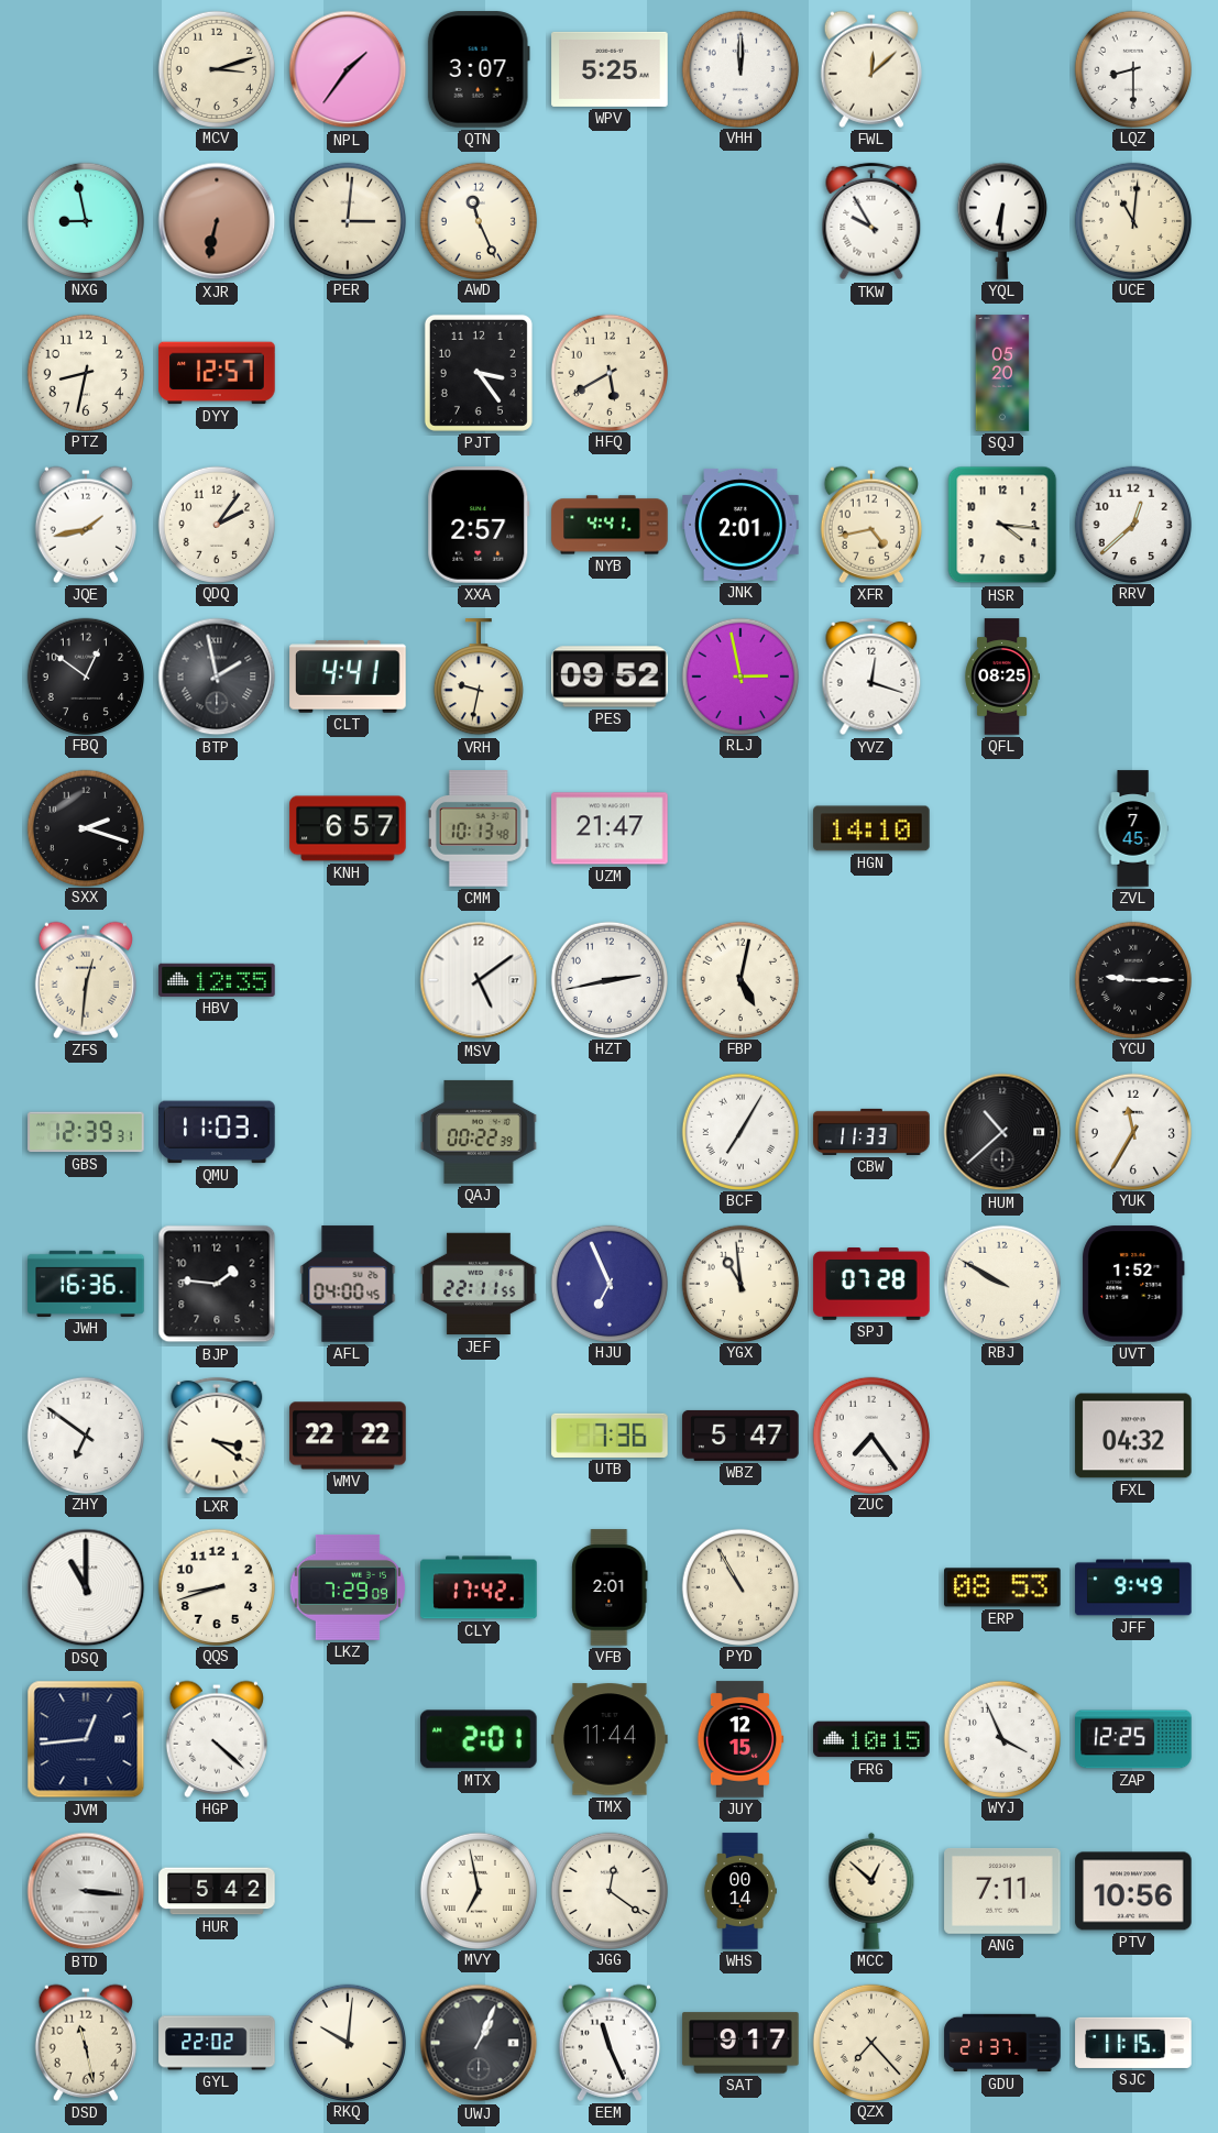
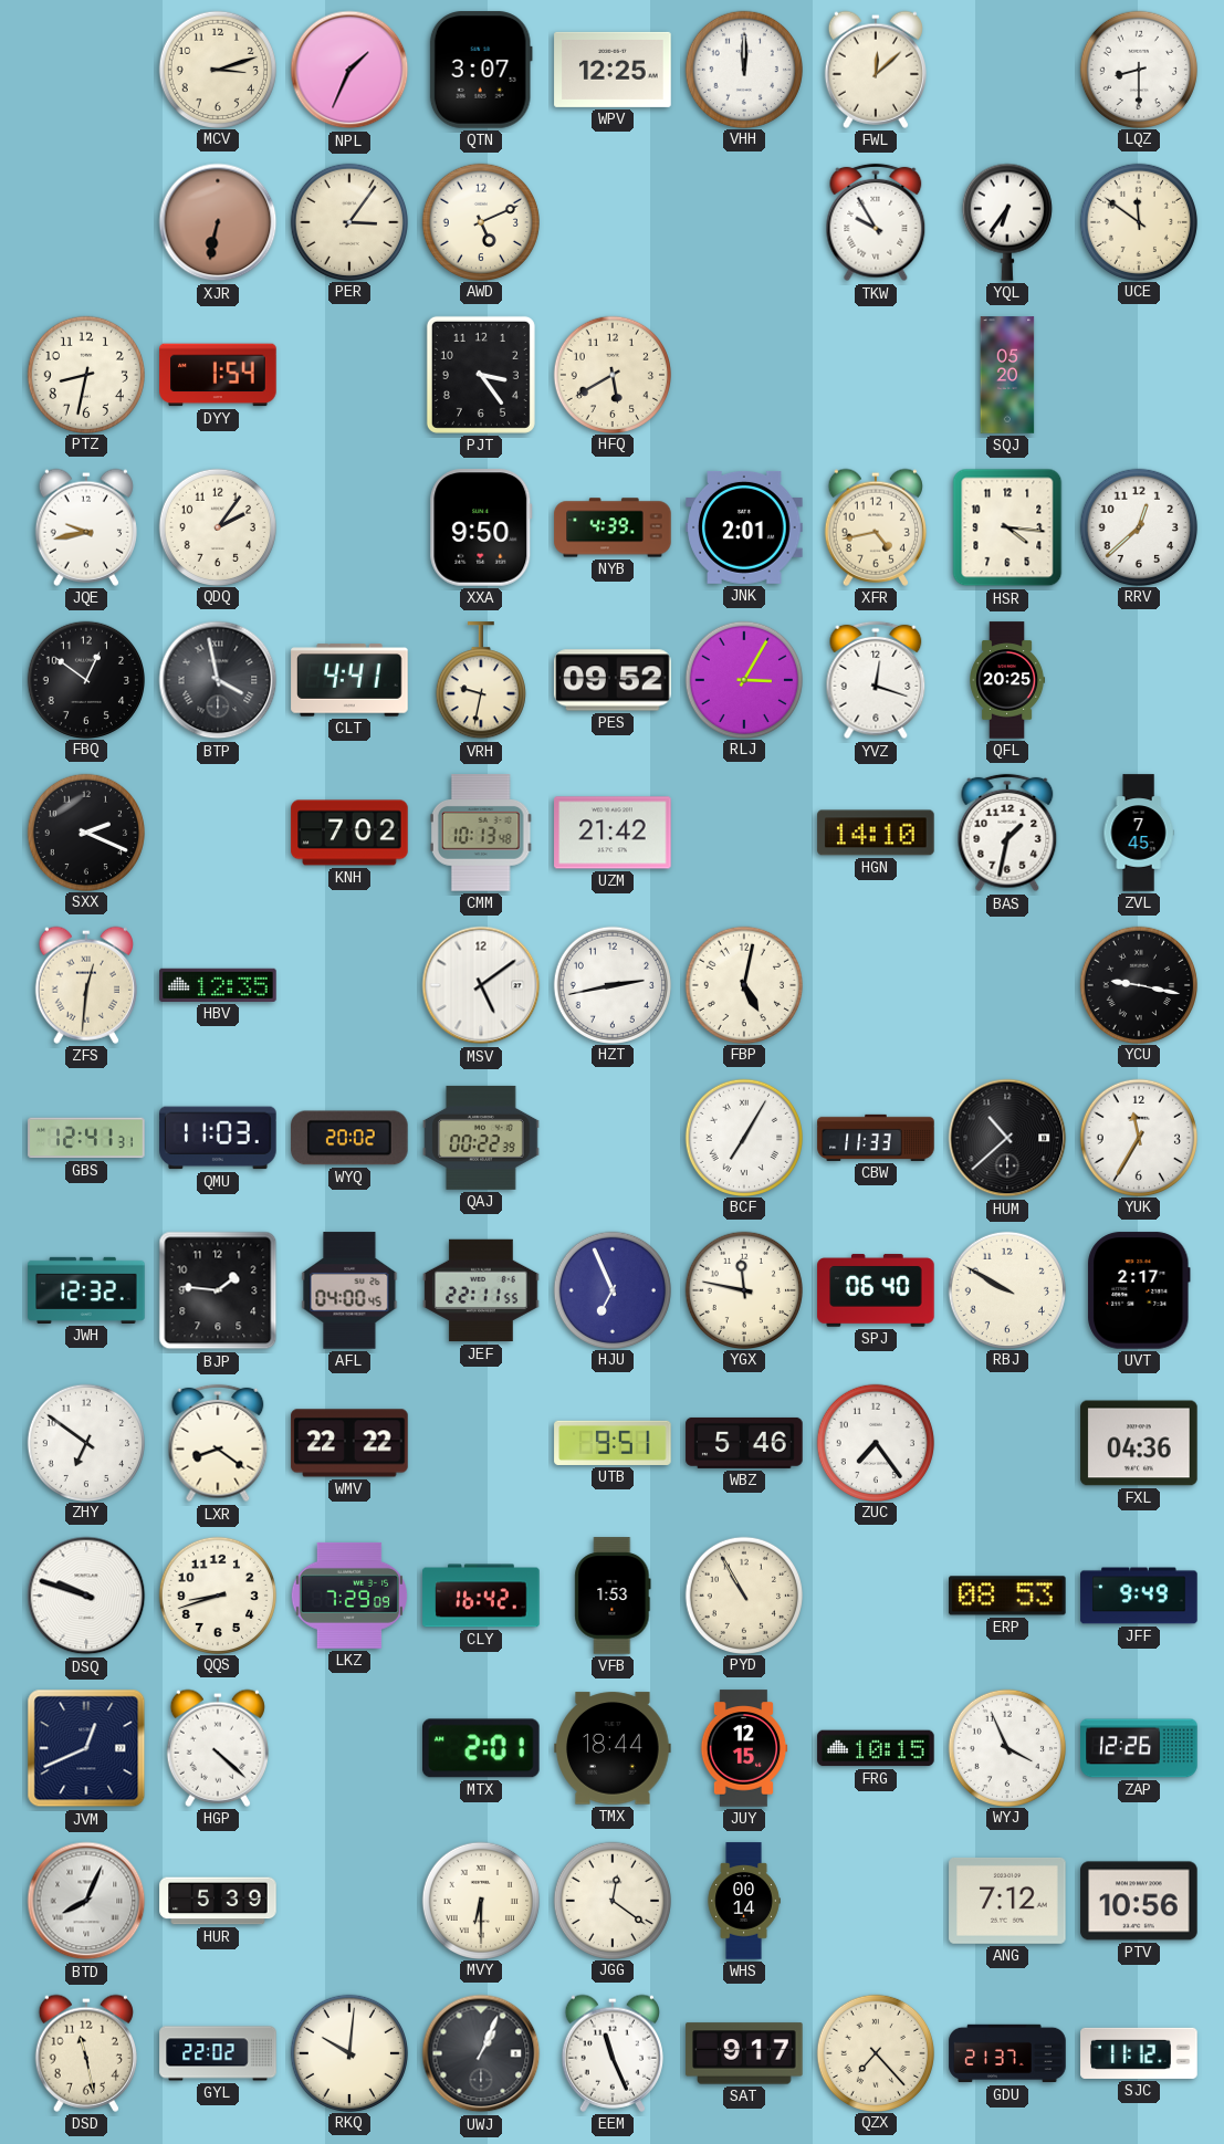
NPL: 1:36 -> 1:34 (349, 70)
WPV: 5:25 -> 12:25 (613, 70)
NXG: 8:58 -> none (85, 220)
PER: 3:01 -> 3:06 (348, 221)
AWD: 11:26 -> 5:11 (480, 221)
YQL: 6:31 -> 6:36 (1007, 222)
UCE: 11:01 -> 11:51 (1138, 221)
DYY: 12:57 -> 1:54 (218, 375)
JQE: 1:43 -> 9:43 (86, 527)
XXA: 2:57 -> 9:50 (481, 527)
NYB: 4:41 -> 4:39 (613, 527)
BTP: 1:58 -> 3:58 (218, 680)
RLJ: 2:58 -> 3:05 (743, 679)
QFL: 08:25 -> 20:25 (1007, 680)
SXX: 2:18 -> 2:19 (85, 832)
KNH: 6:57 -> 7:02 (349, 833)
UZM: 21:47 -> 21:42 (613, 833)
BAS: none -> 1:32 (1007, 833)
YCU: 9:15 -> 9:17 (1138, 984)
GBS: 12:39 -> 12:41 (86, 1138)
WYQ: none -> 20:02 (349, 1138)
JWH: 16:36 -> 12:32 (86, 1290)
YGX: 10:59 -> 11:47 (743, 1289)
SPJ: 07:28 -> 06:40 (876, 1290)
UVT: 1:52 -> 2:17 (1139, 1290)
LXR: 3:21 -> 8:21 (218, 1443)
UTB: 7:36 -> 9:51 (613, 1443)
WBZ: 5:47 -> 5:46 (744, 1443)
FXL: 04:32 -> 04:36 (1139, 1443)
DSQ: 11:00 -> 9:48 (86, 1596)
CLY: 17:42 -> 16:42 (481, 1596)
VFB: 2:01 -> 1:53 (613, 1596)
JVM: 12:44 -> 12:41 (86, 1748)
TMX: 11:44 -> 18:44 (613, 1748)
ZAP: 12:25 -> 12:26 (1139, 1748)
BTD: 3:16 -> 8:04 (86, 1901)
HUR: 5:42 -> 5:39 (218, 1901)
MVY: 6:58 -> 6:30 (480, 1900)
MCC: 12:52 -> none (871, 1891)
ANG: 7:11 -> 7:12 (1007, 1901)
SJC: 11:15 -> 11:12 (1139, 2053)
